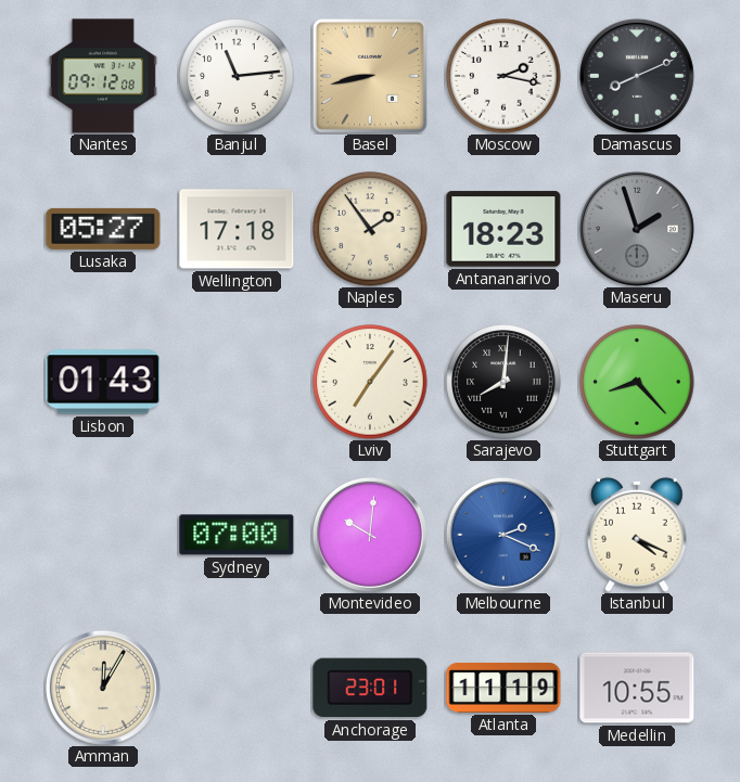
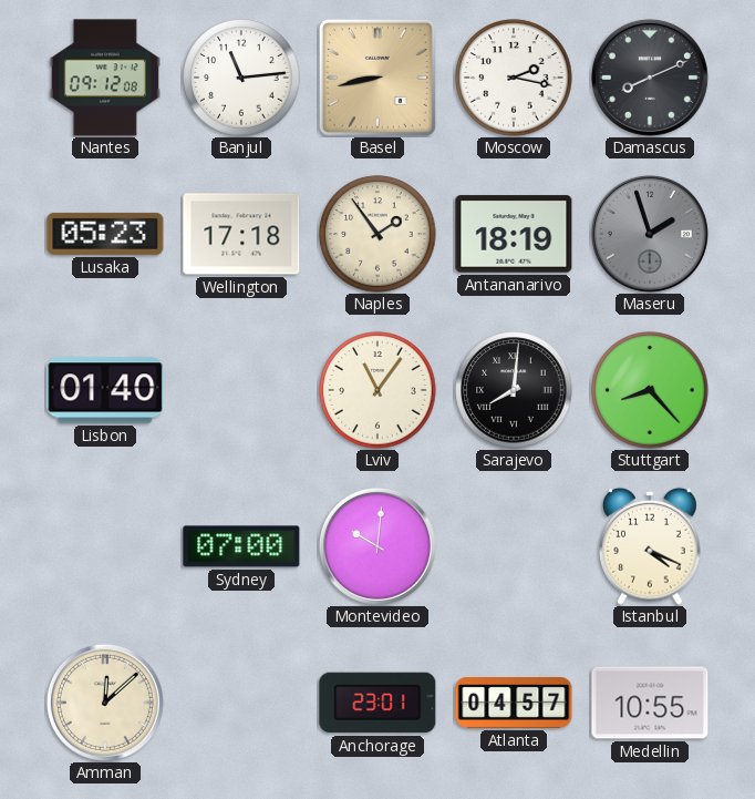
Lusaka: 05:27 -> 05:23 (105, 234)
Antananarivo: 18:23 -> 18:19 (514, 234)
Lisbon: 01:43 -> 01:40 (105, 390)
Lviv: 7:06 -> 11:06 (377, 390)
Melbourne: 2:19 -> none (503, 535)
Amman: 12:05 -> 12:08 (105, 703)
Atlanta: 11:19 -> 04:57 (514, 703)
